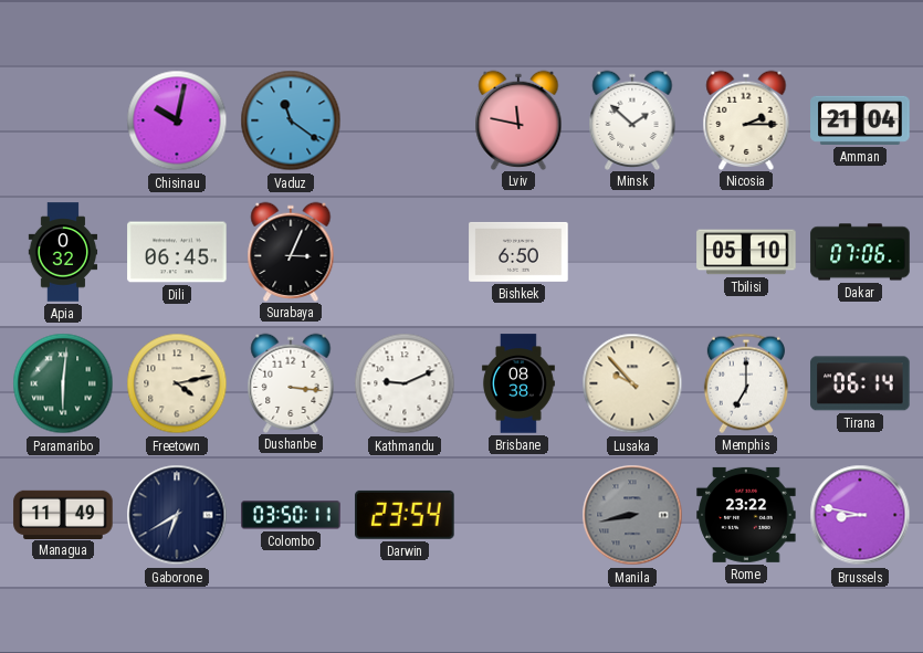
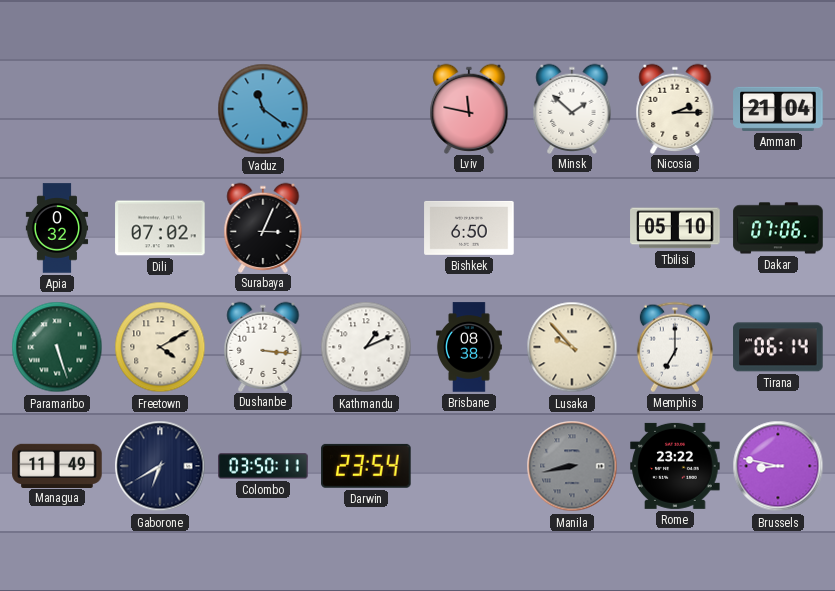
Chisinau: 10:02 -> none (177, 120)
Dili: 06:45 -> 07:02 (160, 228)
Paramaribo: 6:01 -> 5:27 (57, 347)
Freetown: 4:13 -> 4:10 (160, 347)
Kathmandu: 9:11 -> 1:11 (366, 347)
